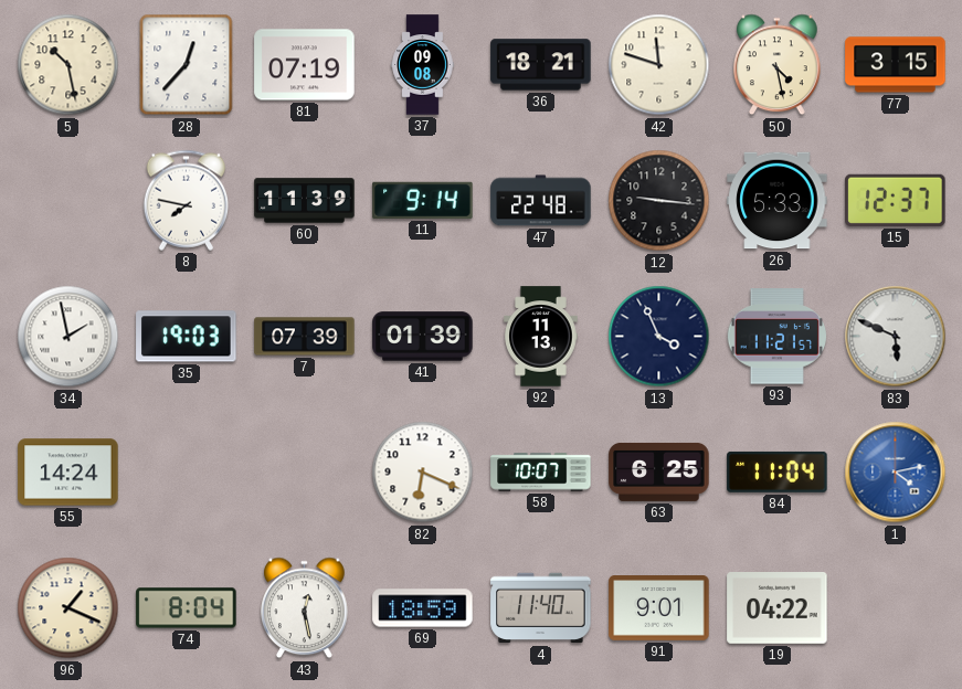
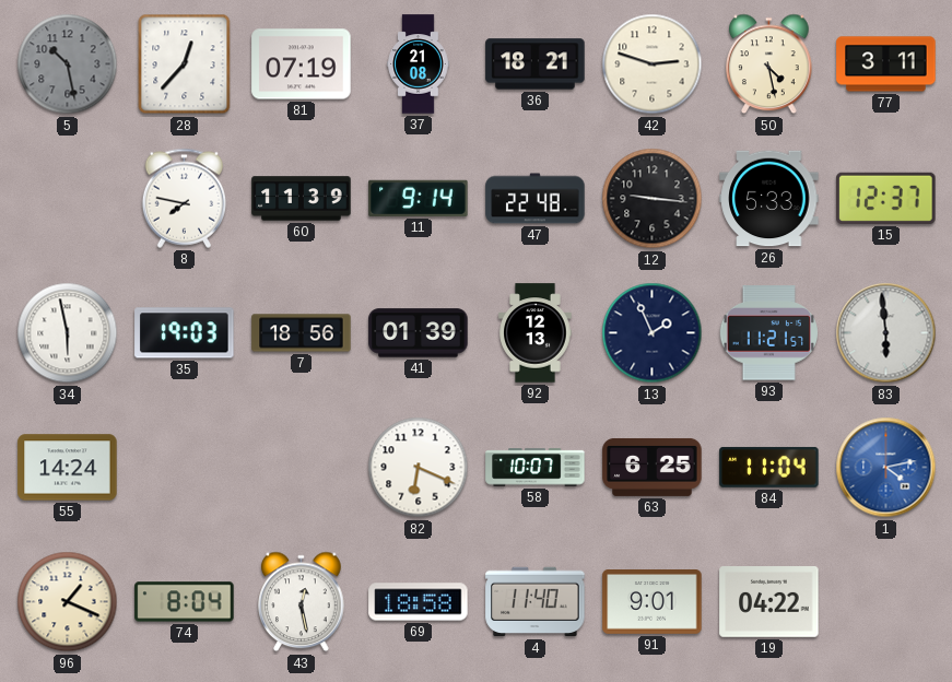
5 dial: cream -> grey (68, 64)
37: 09:08 -> 21:08 (419, 64)
42: 11:48 -> 2:48 (653, 64)
77: 3:15 -> 3:11 (886, 64)
34: 1:58 -> 5:58 (68, 333)
7: 07:39 -> 18:56 (302, 333)
92: 11:13 -> 12:13 (536, 333)
13: 3:56 -> 1:56 (653, 333)
83: 5:49 -> 5:59 (886, 333)
69: 18:59 -> 18:58 (419, 602)
